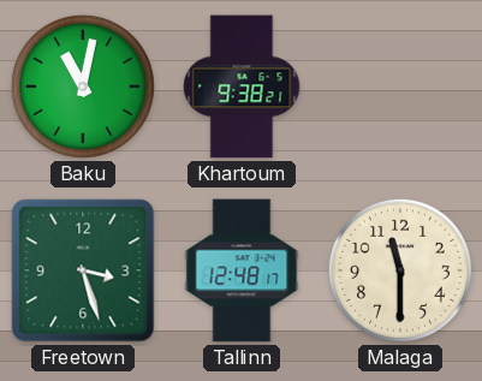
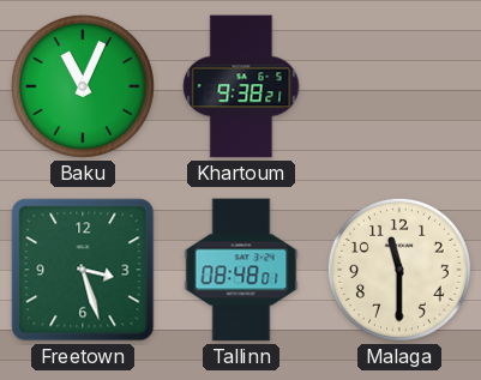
Baku: 11:02 -> 11:04 (83, 86)
Tallinn: 12:48 -> 08:48 (241, 270)
